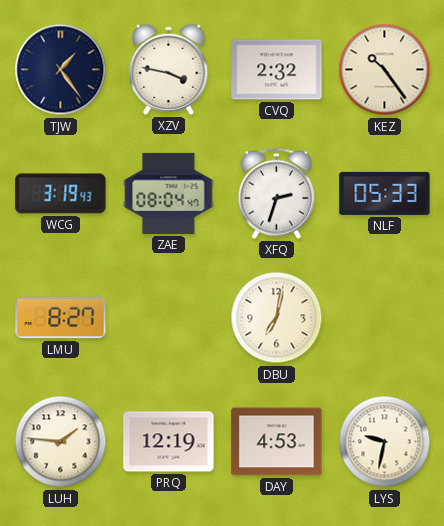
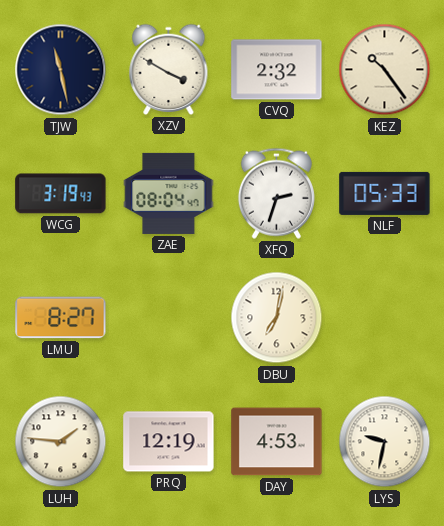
TJW: 1:24 -> 11:28 (61, 70)
XZV: 3:47 -> 3:50 (169, 69)
